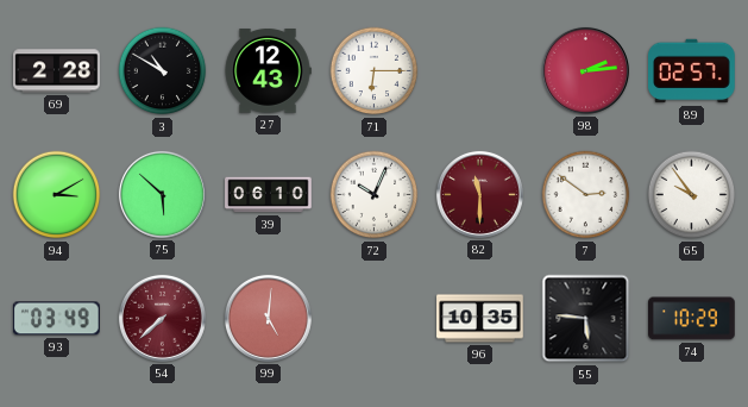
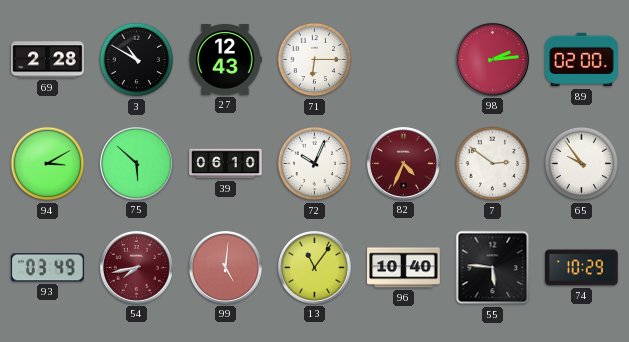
89: 02:57 -> 02:00 (582, 60)
82: 11:30 -> 4:34 (403, 163)
54: 7:38 -> 7:43 (136, 267)
13: none -> 11:06 (314, 267)
96: 10:35 -> 10:40 (404, 268)
